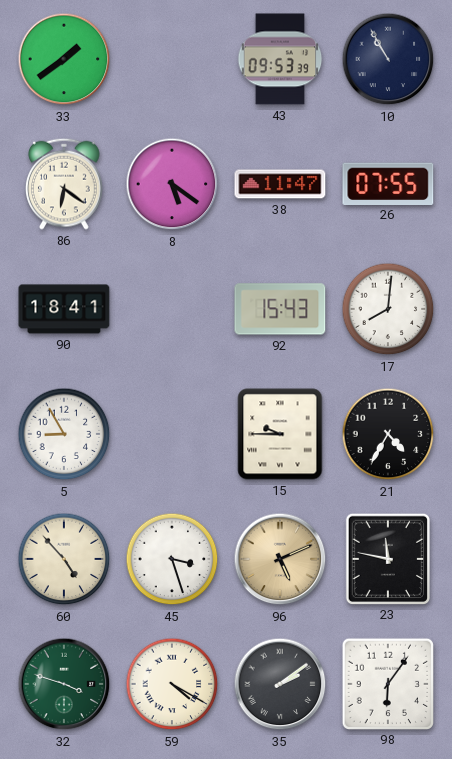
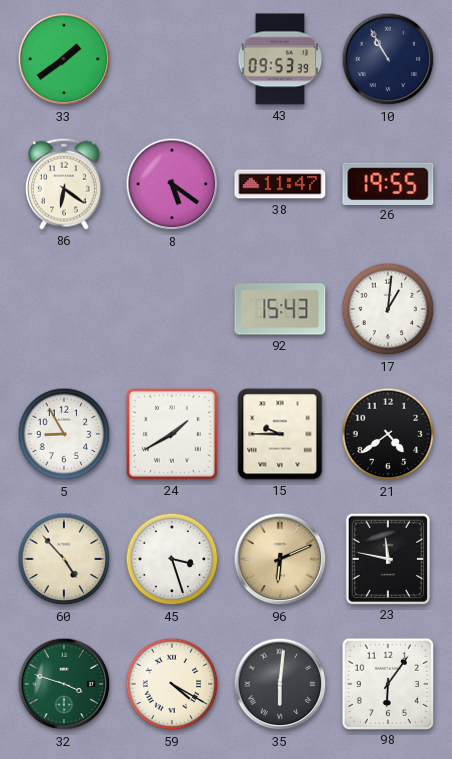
26: 07:55 -> 19:55 (388, 183)
90: 18:41 -> none (64, 309)
17: 8:01 -> 1:01 (388, 309)
24: none -> 1:40 (173, 435)
21: 4:35 -> 4:39 (388, 434)
96: 5:11 -> 6:11 (280, 559)
35: 2:09 -> 6:01 (280, 684)
